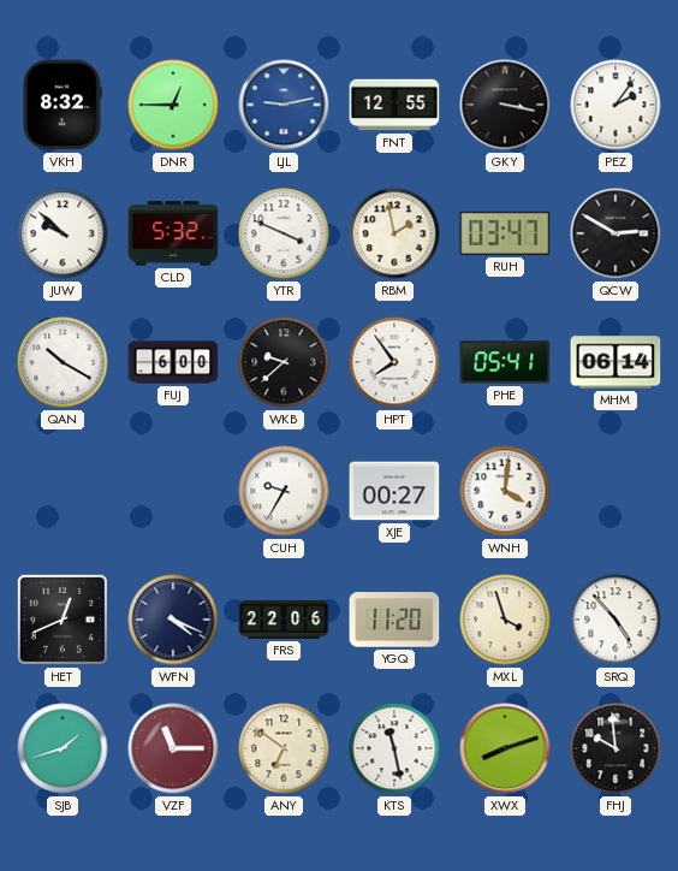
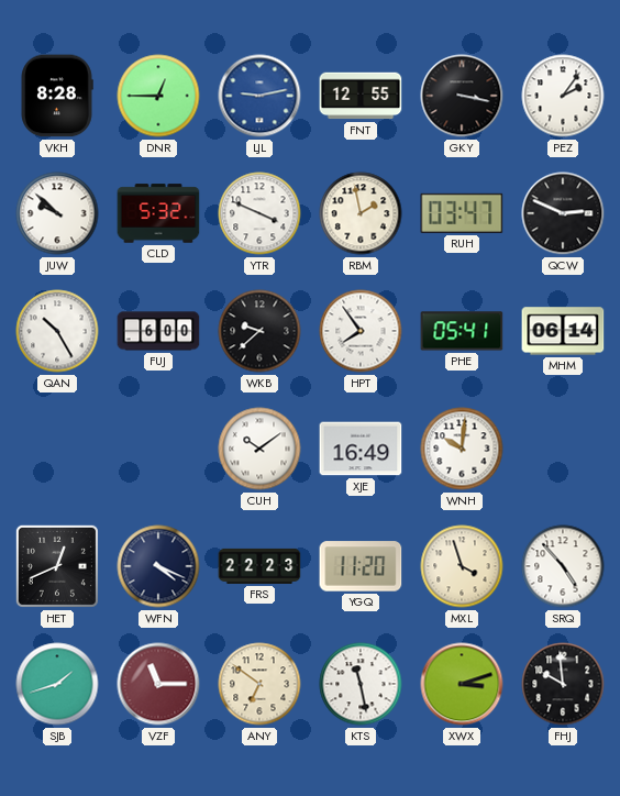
VKH: 8:32 -> 8:28 (57, 96)
QCW: 2:50 -> 2:49 (563, 213)
QAN: 10:20 -> 10:25 (57, 331)
CUH: 9:35 -> 10:09 (259, 449)
XJE: 00:27 -> 16:49 (361, 449)
WNH: 4:01 -> 10:01 (462, 449)
FRS: 22:06 -> 22:23 (259, 566)
XWX: 8:12 -> 3:12 (462, 684)
